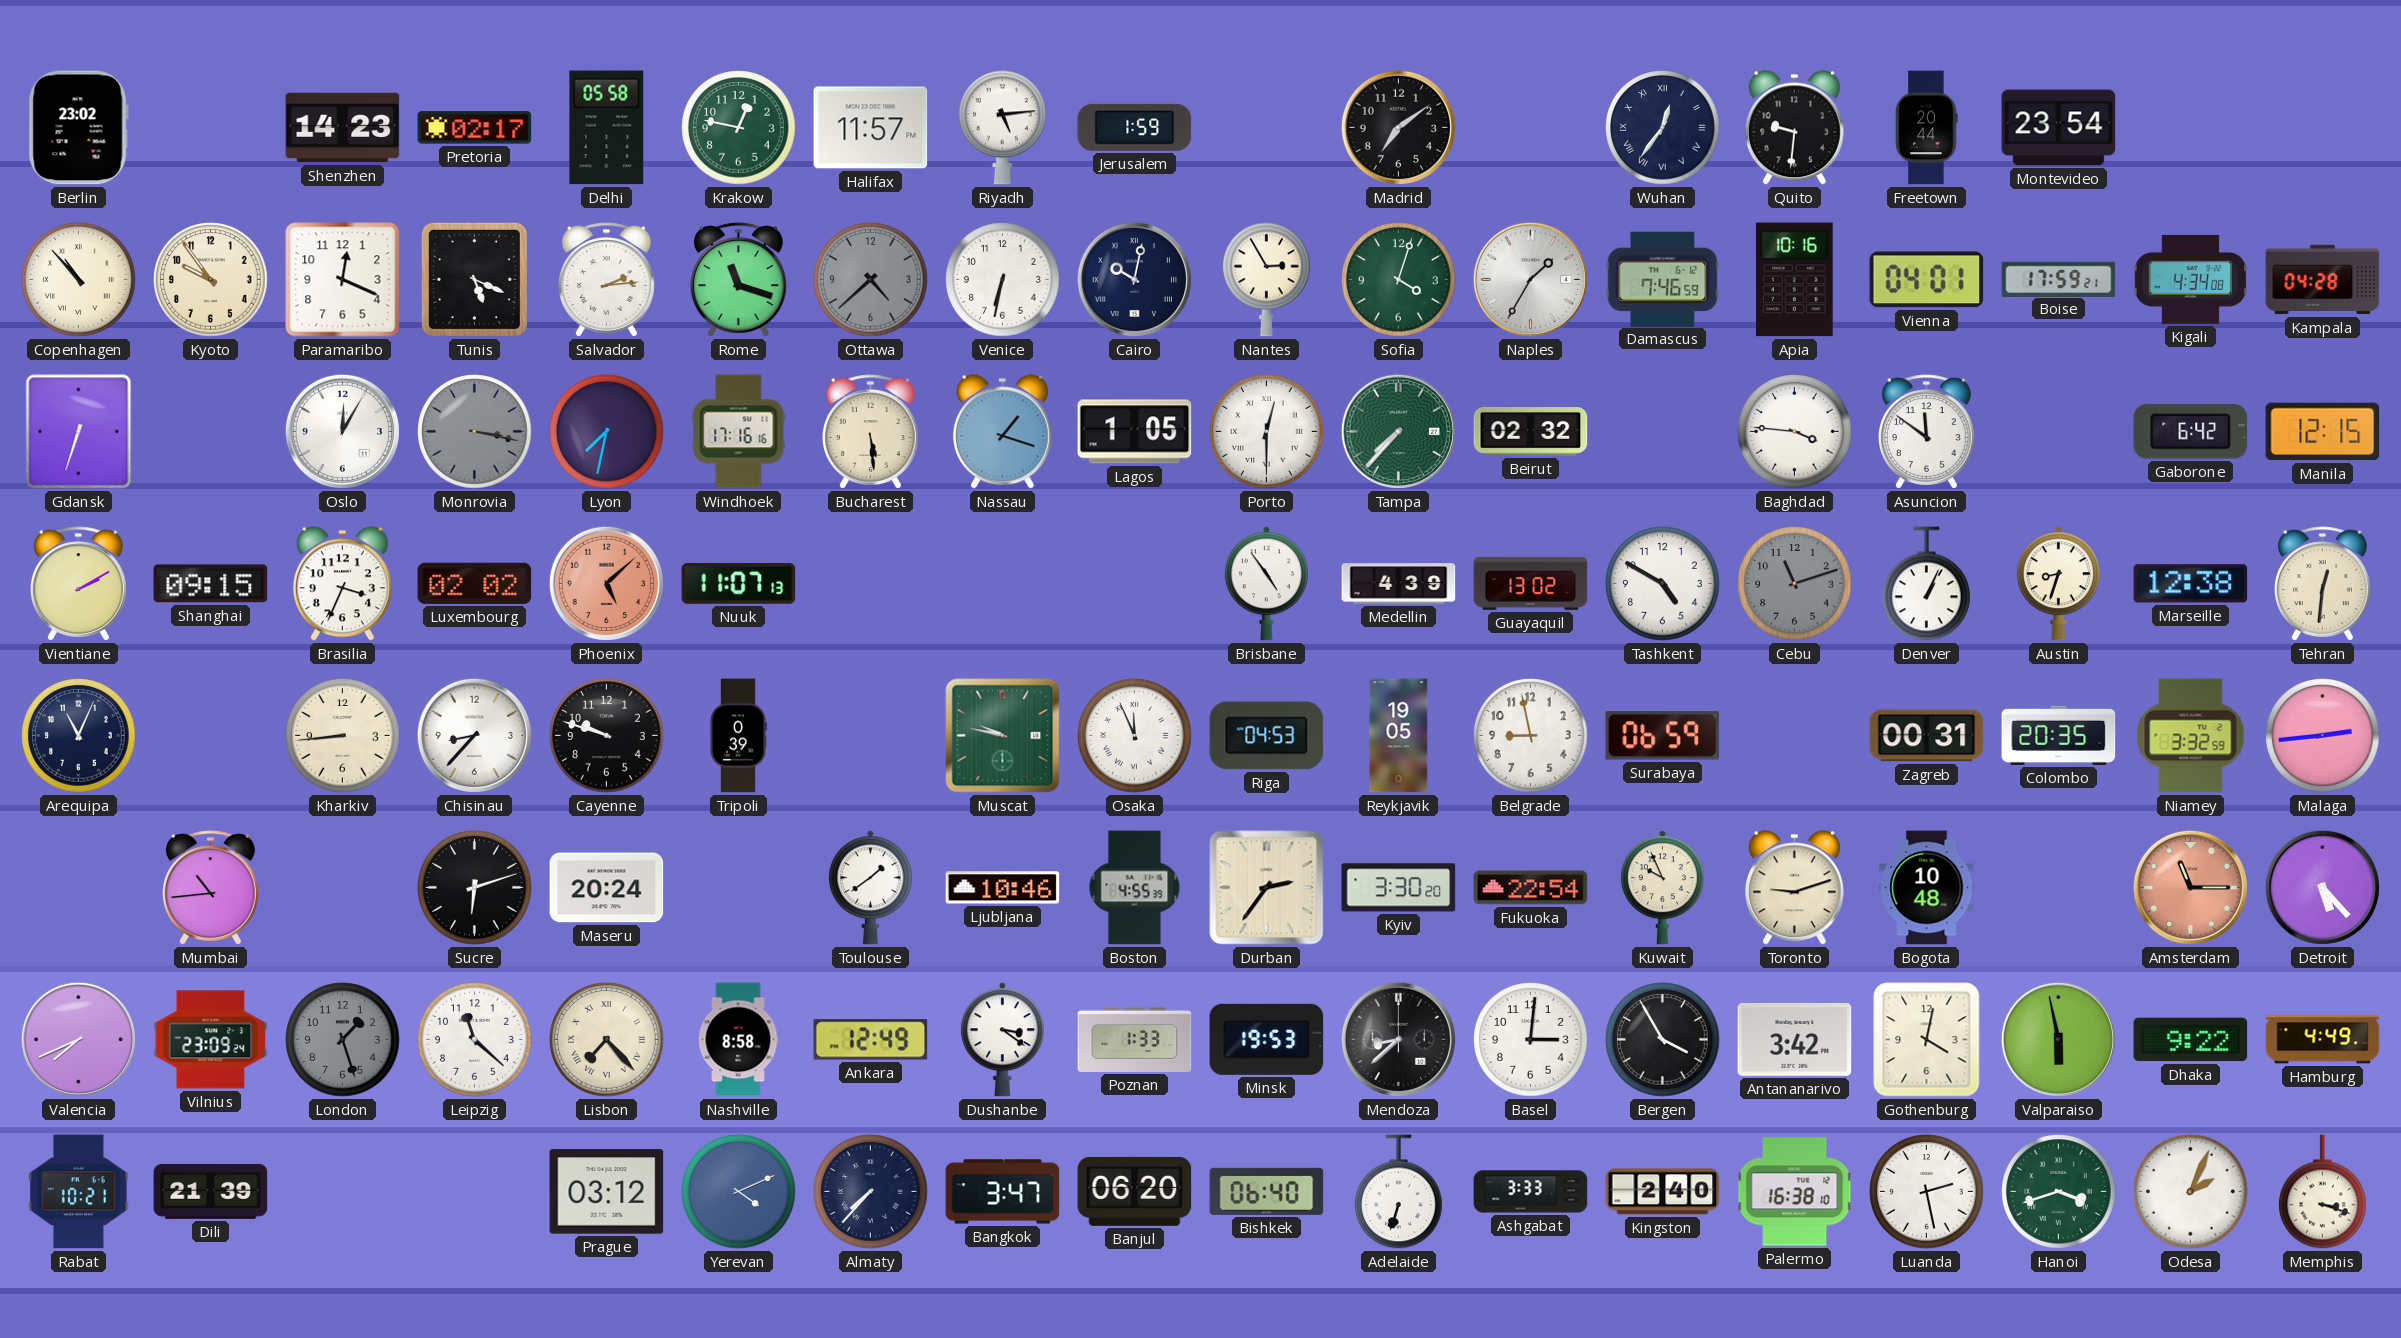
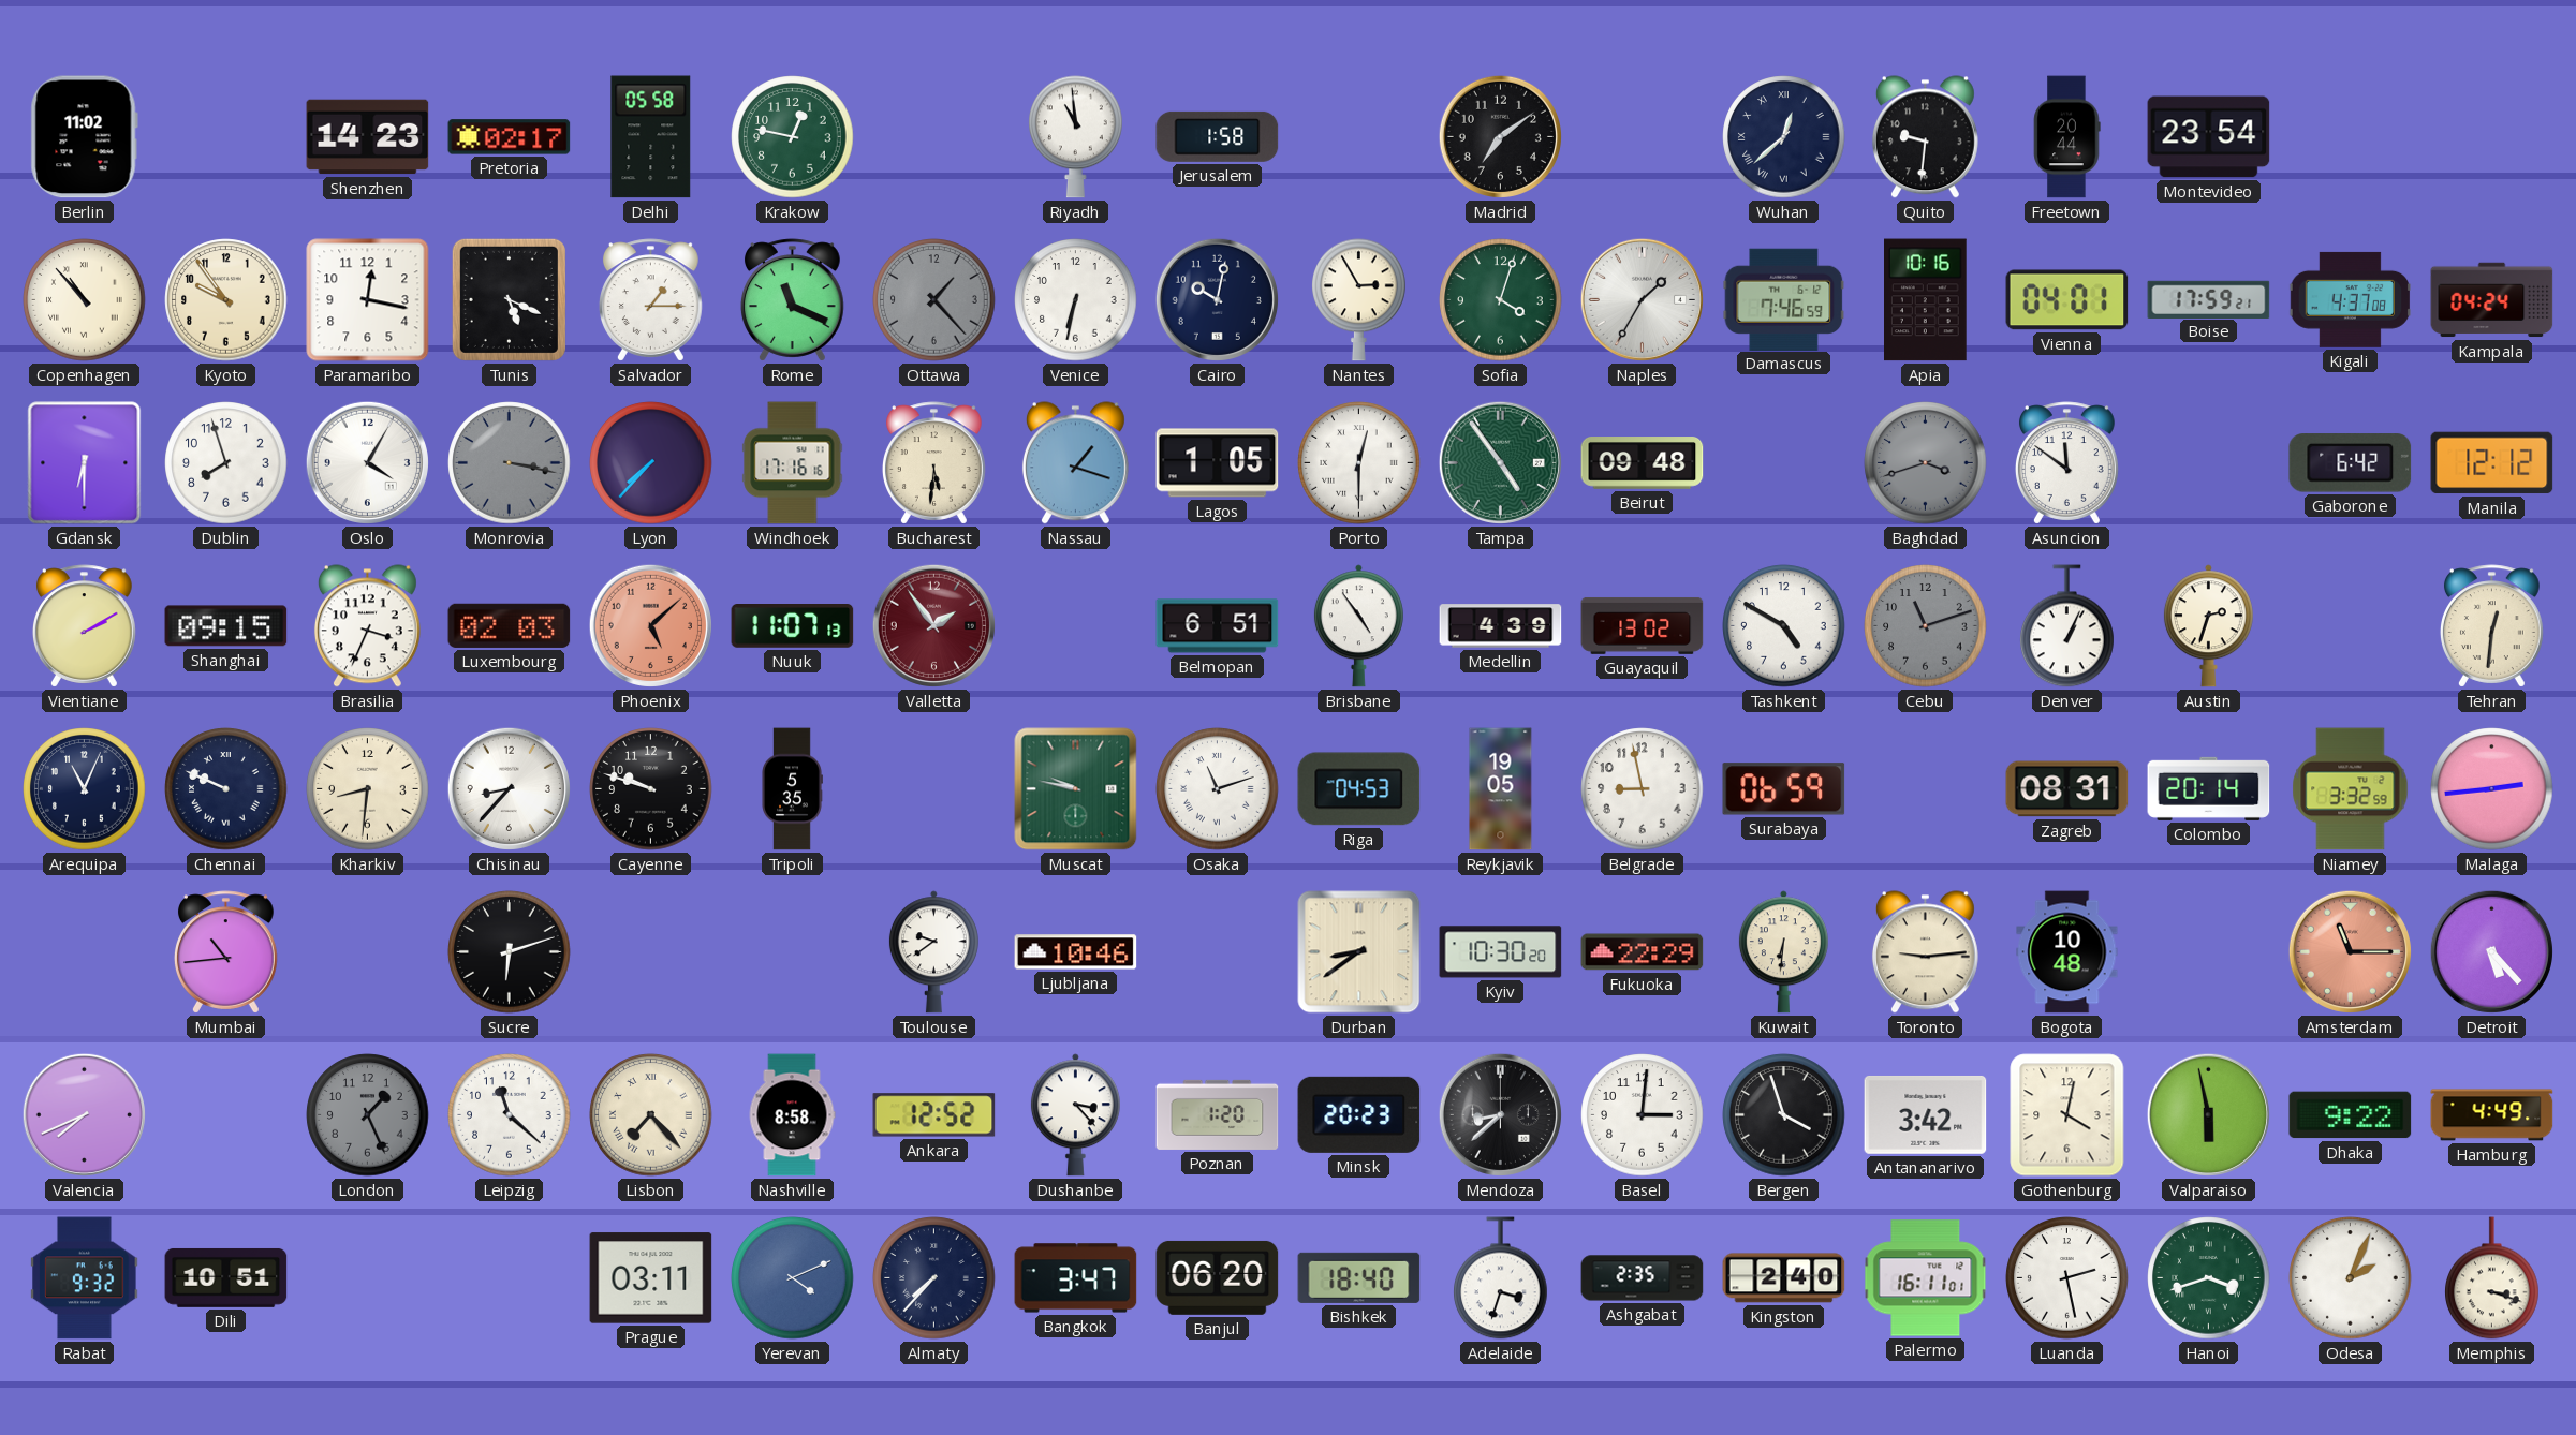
Berlin: 23:02 -> 11:02 (84, 137)
Halifax: 11:57 -> none (871, 128)
Riyadh: 5:14 -> 10:59 (1076, 137)
Jerusalem: 1:59 -> 1:58 (1218, 136)
Wuhan: 12:36 -> 12:38 (1784, 137)
Paramaribo: 12:19 -> 12:17 (368, 300)
Salvador: 2:14 -> 1:15 (650, 300)
Rome: 11:18 -> 11:19 (792, 300)
Ottawa: 4:38 -> 1:23 (934, 300)
Cairo numerals: Roman -> Arabic (1217, 299)
Kigali: 4:34 -> 4:37 (2350, 299)
Kampala: 04:28 -> 04:24 (2492, 300)
Gdansk: 6:33 -> 6:30 (85, 463)
Dublin: none -> 7:57 (226, 463)
Oslo: 12:05 -> 4:05 (367, 462)
Lyon: 7:32 -> 7:37 (651, 463)
Bucharest: 5:29 -> 5:31 (933, 463)
Tampa: 7:37 -> 4:54 (1500, 462)
Beirut: 02:32 -> 09:48 (1643, 463)
Baghdad: 3:46 -> 3:42 (1926, 463)
Baghdad dial: white -> grey (1926, 463)
Manila: 12:15 -> 12:12 (2492, 463)
Luxembourg: 02:02 -> 02:03 (510, 625)
Valletta: none -> 1:54 (933, 625)
Belmopan: none -> 6:51 (1218, 626)
Austin: 8:33 -> 2:33 (2208, 626)
Marseille: 12:38 -> none (2191, 584)
Chennai: none -> 9:49 (226, 789)
Kharkiv: 8:44 -> 8:31 (368, 789)
Tripoli: 0:39 -> 5:35 (792, 789)
Osaka: 11:56 -> 11:12 (1218, 789)
Zagreb: 00:31 -> 08:31 (2067, 789)
Colombo: 20:35 -> 20:14 (2209, 788)
Maseru: 20:24 -> none (607, 888)
Toulouse: 1:39 -> 9:39 (933, 952)
Boston: 4:55 -> none (1135, 888)
Durban: 2:36 -> 8:39 (1359, 952)
Kyiv: 3:30 -> 10:30 (1501, 952)
Fukuoka: 22:54 -> 22:29 (1643, 952)
Kuwait: 9:56 -> 6:31 (1783, 952)
Toronto: 9:12 -> 9:14 (1925, 952)
Vilnius: 23:09 -> none (211, 1040)
London: 1:27 -> 1:26 (368, 1115)
Ankara: 12:49 -> 12:52 (934, 1115)
Dushanbe: 3:21 -> 3:23 (1075, 1115)
Poznan: 1:33 -> 1:20 (1218, 1114)
Minsk: 19:53 -> 20:23 (1359, 1114)
Bergen: 3:55 -> 3:57 (1784, 1115)
Rabat: 10:21 -> 9:32 (85, 1278)
Dili: 21:39 -> 10:51 (226, 1277)
Prague: 03:12 -> 03:11 (651, 1278)
Bishkek: 06:40 -> 18:40 (1359, 1277)
Adelaide: 6:33 -> 3:33 (1501, 1278)
Ashgabat: 3:33 -> 2:35 (1643, 1278)
Palermo: 16:38 -> 16:11 (1926, 1278)
